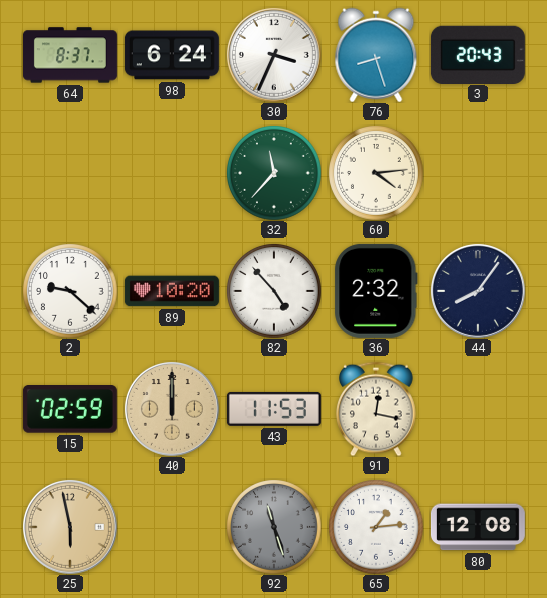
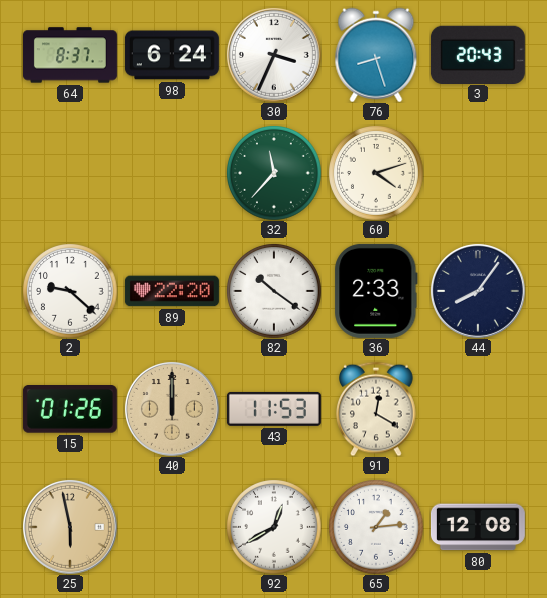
60: 4:14 -> 4:12 (376, 173)
89: 10:20 -> 22:20 (172, 291)
82: 4:53 -> 10:21 (274, 291)
36: 2:32 -> 2:33 (376, 291)
15: 02:59 -> 01:26 (70, 409)
91: 12:17 -> 12:20 (377, 409)
92: 11:27 -> 12:40 (274, 527)
92 dial: grey -> white (274, 527)
